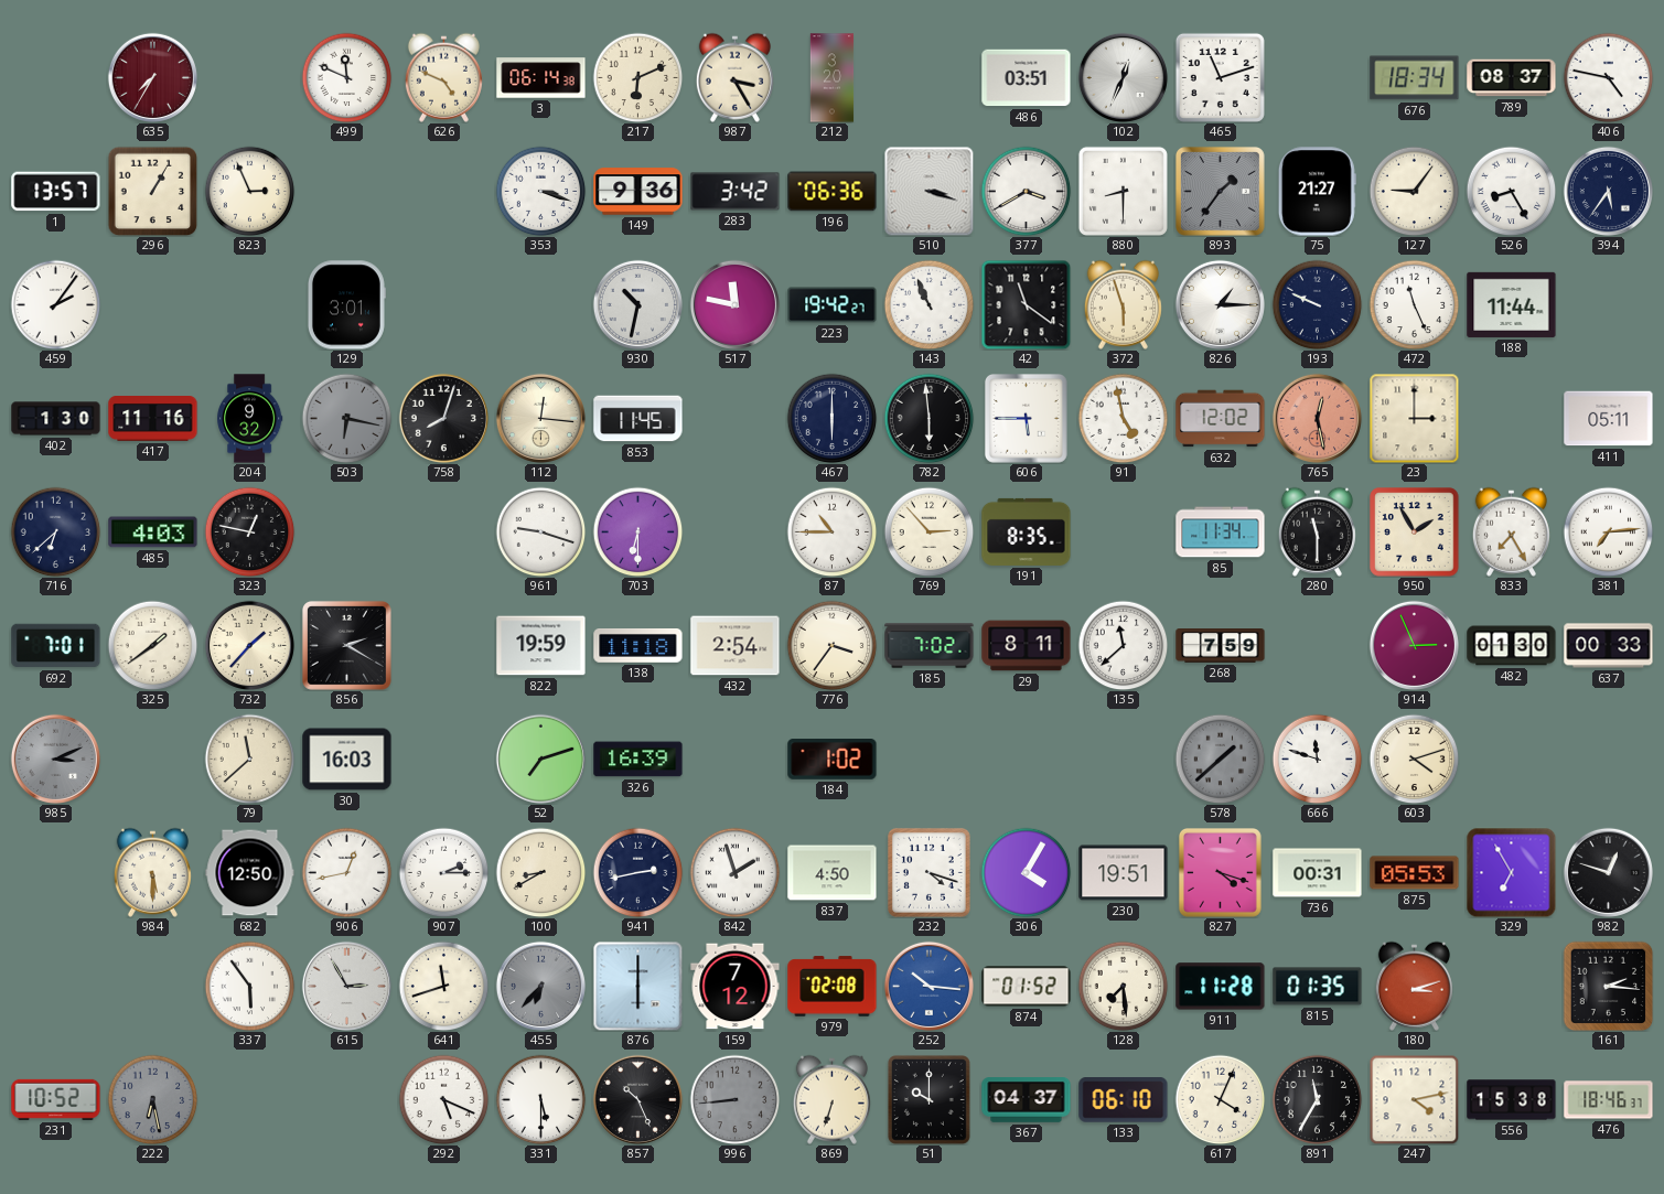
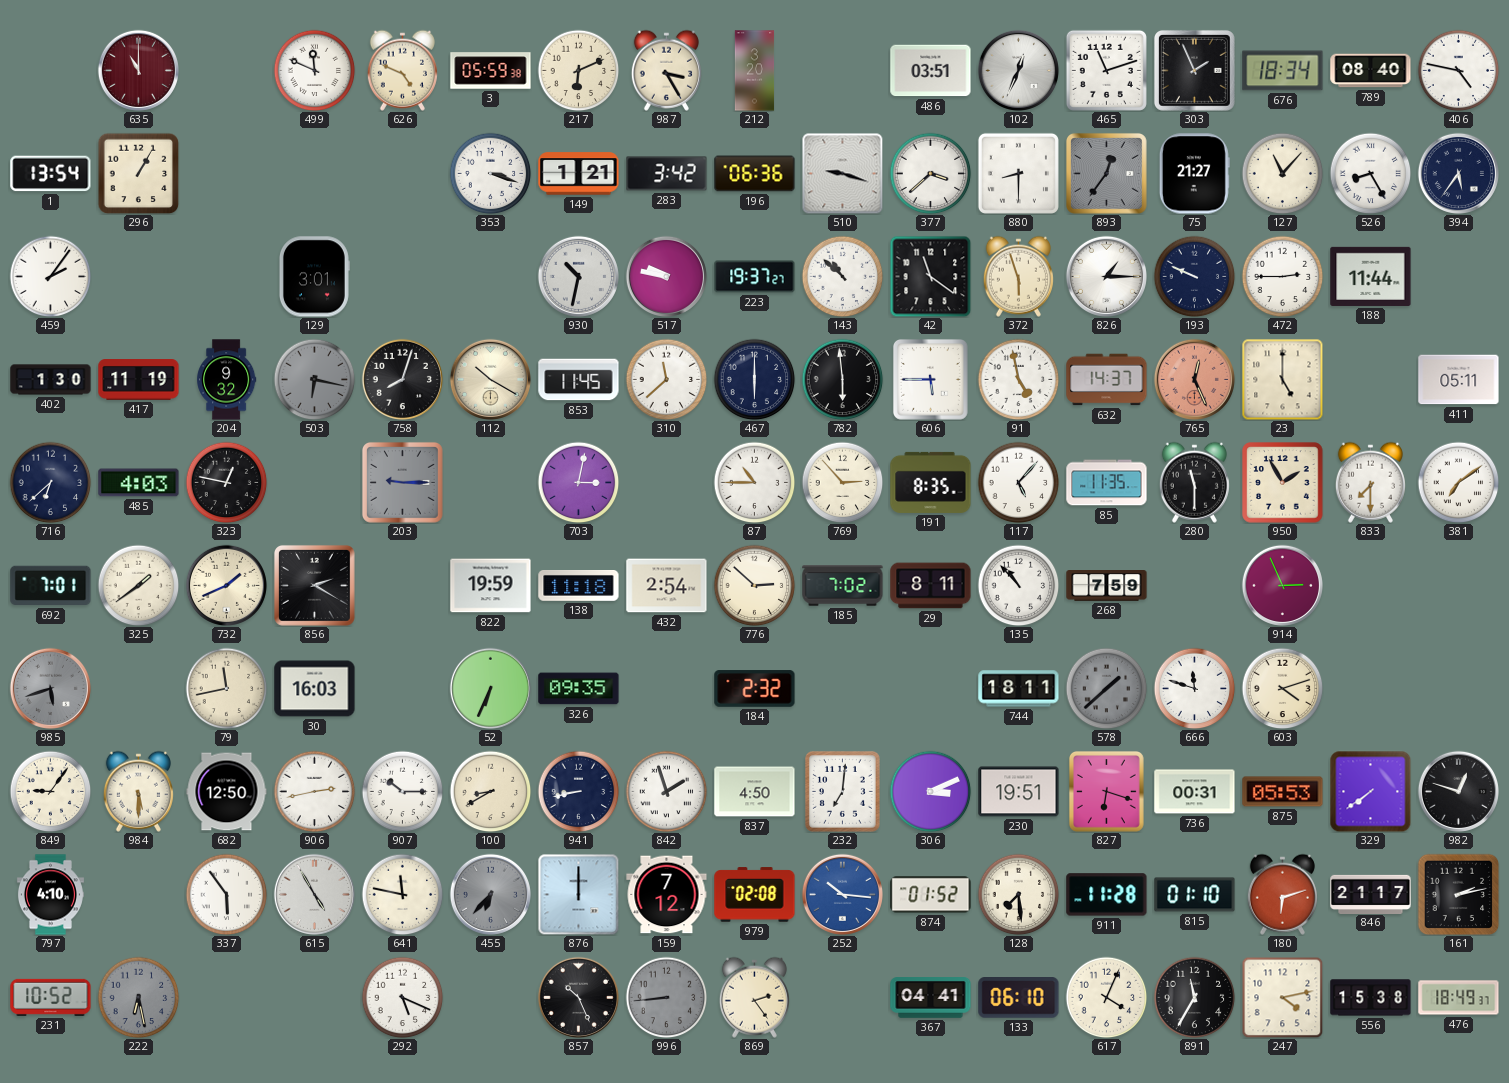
635: 7:35 -> 11:00 (138, 70)
3: 06:14 -> 05:59 (491, 71)
303: none -> 1:56 (1194, 70)
789: 08:37 -> 08:40 (1371, 71)
1: 13:57 -> 13:54 (51, 174)
823: 2:56 -> none (249, 191)
149: 9:36 -> 1:21 (579, 174)
510: 3:18 -> 9:18 (842, 173)
377: 3:40 -> 3:38 (930, 173)
893: 1:36 -> 12:36 (1106, 173)
127: 9:06 -> 11:07 (1282, 173)
517: 11:47 -> 9:47 (666, 276)
223: 19:42 -> 19:37 (755, 277)
143: 10:56 -> 10:52 (842, 276)
472: 11:26 -> 2:45 (1282, 276)
417: 11:16 -> 11:19 (139, 380)
112: 12:16 -> 10:20 (490, 379)
310: none -> 11:38 (666, 379)
632: 12:02 -> 14:37 (1107, 380)
765: 12:28 -> 12:26 (1194, 379)
23: 3:00 -> 5:00 (1282, 379)
203: none -> 9:15 (402, 482)
961: 9:18 -> none (540, 531)
703: 6:30 -> 3:02 (578, 482)
117: none -> 5:07 (1018, 482)
85: 11:34 -> 11:35 (1107, 483)
833: 7:25 -> 7:30 (1370, 482)
381: 7:14 -> 7:09 (1458, 482)
732: 1:37 -> 1:41 (226, 585)
776: 3:36 -> 2:52 (754, 585)
135: 11:38 -> 10:53 (1018, 585)
482: 01:30 -> none (1512, 646)
637: 00:33 -> none (1609, 646)
985: 3:11 -> 5:42 (50, 688)
79: 11:38 -> 11:43 (226, 688)
52: 7:12 -> 6:34 (490, 688)
326: 16:39 -> 09:35 (579, 689)
184: 1:02 -> 2:32 (755, 689)
744: none -> 18:11 (1019, 689)
849: none -> 9:06 (50, 791)
906: 12:43 -> 2:43 (314, 791)
907: 2:15 -> 10:15 (402, 791)
941: 2:43 -> 8:43 (578, 791)
232: 4:18 -> 7:01 (842, 791)
306: 4:05 -> 3:11 (930, 791)
827: 4:18 -> 6:18 (1106, 792)
329: 6:55 -> 7:39 (1370, 791)
797: none -> 4:10 (50, 895)
615: 2:55 -> 4:55 (314, 894)
641: 11:42 -> 11:47 (402, 894)
876: 6:00 -> 12:00 (578, 894)
815: 01:35 -> 01:10 (1195, 895)
180: 3:12 -> 6:12 (1282, 894)
846: none -> 21:17 (1371, 894)
161: 2:16 -> 2:13 (1458, 894)
331: 5:30 -> none (540, 1099)
869: 6:33 -> 2:24 (754, 997)
51: 10:00 -> none (928, 1099)
367: 04:37 -> 04:41 (931, 998)
476: 18:46 -> 18:49 (1459, 998)
